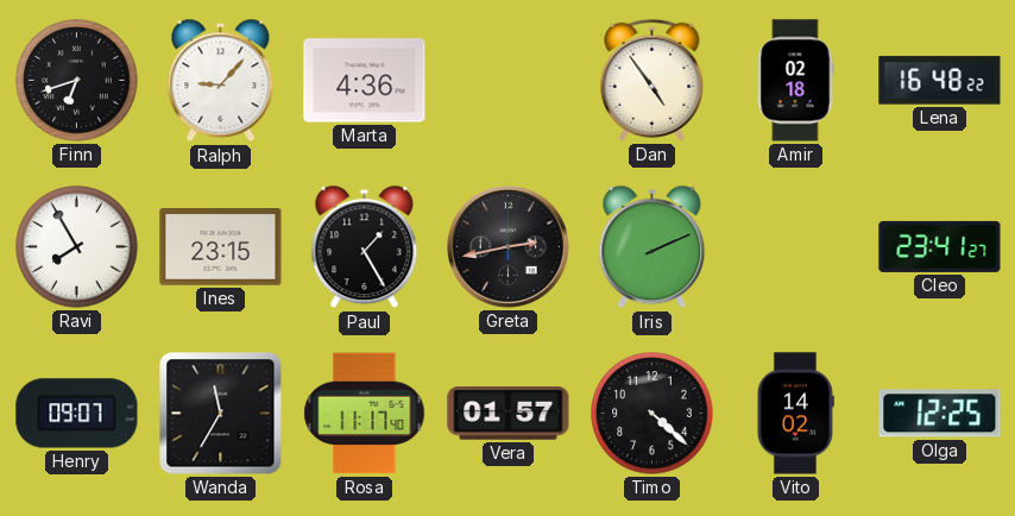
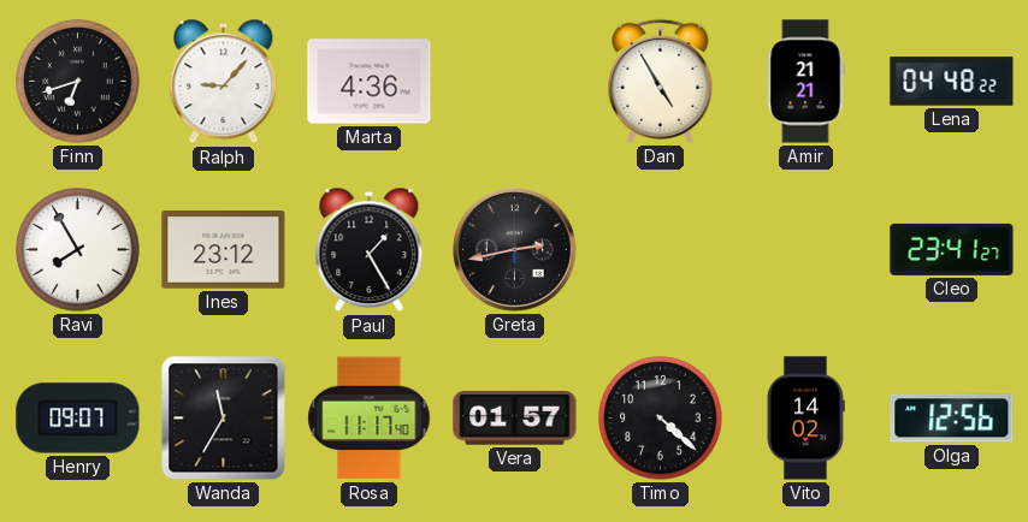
Dan: 4:54 -> 4:55 (661, 81)
Amir: 02:18 -> 21:21 (805, 82)
Lena: 16:48 -> 04:48 (952, 82)
Ines: 23:15 -> 23:12 (224, 250)
Iris: 2:11 -> none (652, 247)
Olga: 12:25 -> 12:56 (952, 419)
